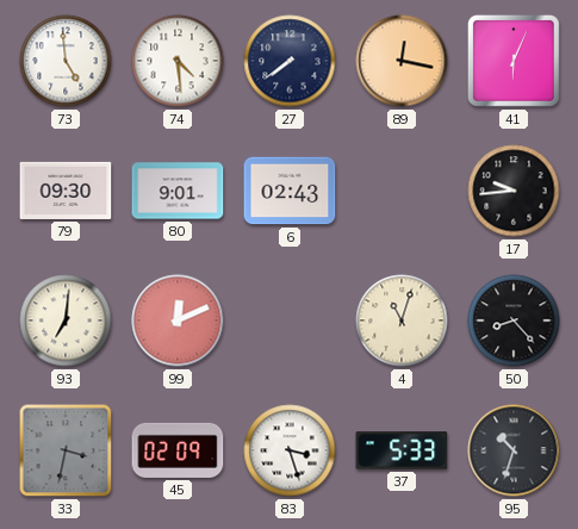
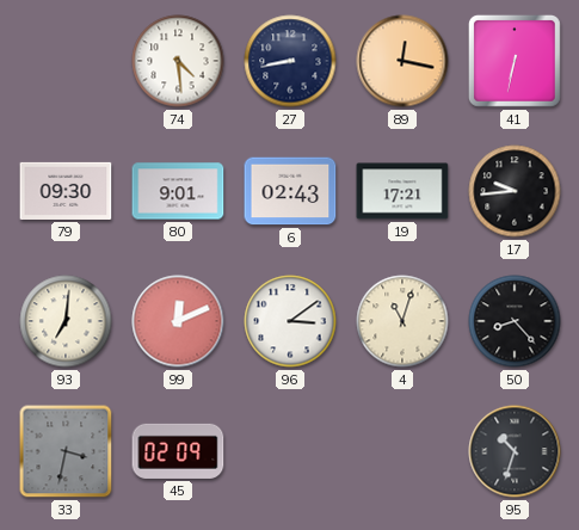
73: 4:59 -> none (66, 61)
27: 7:39 -> 8:43 (290, 61)
41: 6:04 -> 6:32 (516, 62)
19: none -> 17:21 (402, 191)
96: none -> 3:09 (290, 321)
83: 3:27 -> none (290, 450)
37: 5:33 -> none (402, 450)
